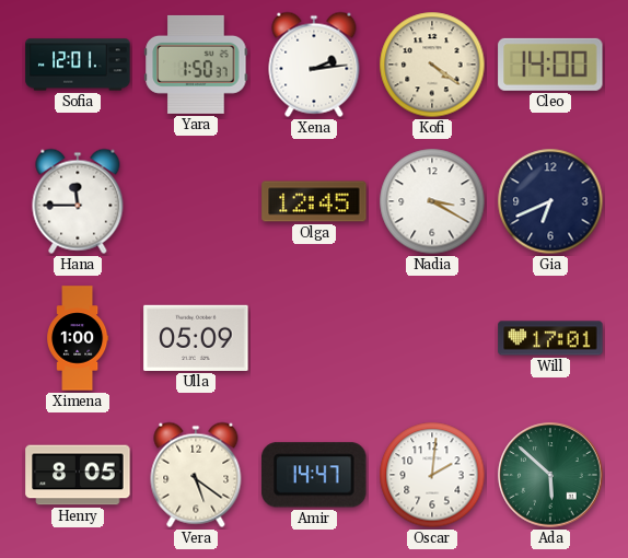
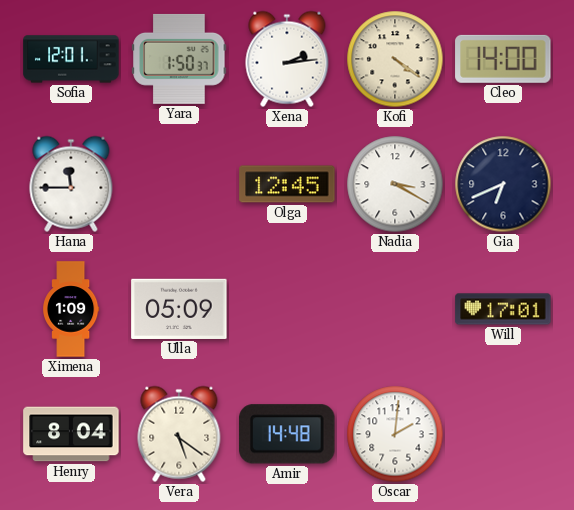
Ximena: 1:00 -> 1:09 (72, 309)
Henry: 8:05 -> 8:04 (71, 434)
Amir: 14:47 -> 14:48 (287, 434)
Ada: 5:52 -> none (550, 475)
